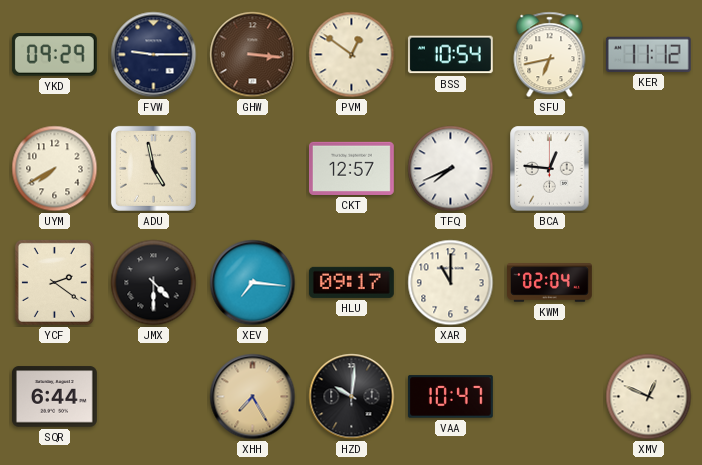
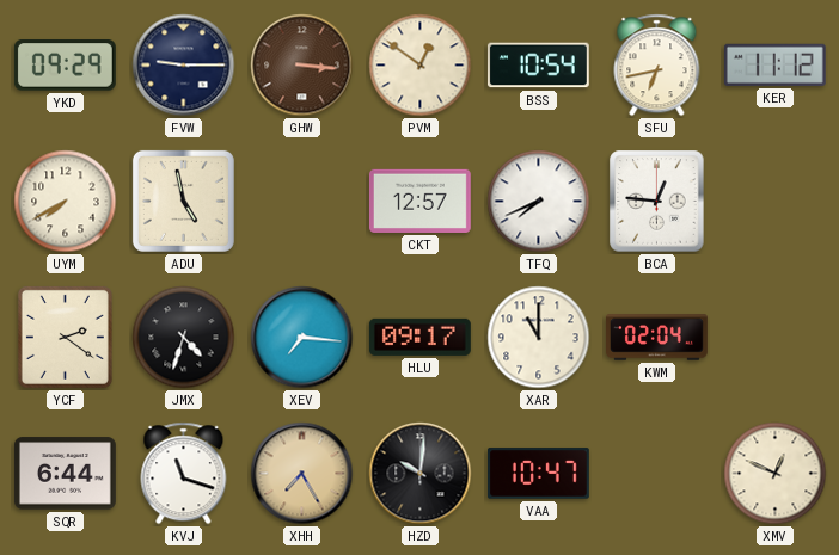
JMX: 4:30 -> 4:33 (184, 338)
KVJ: none -> 11:18 (184, 474)
